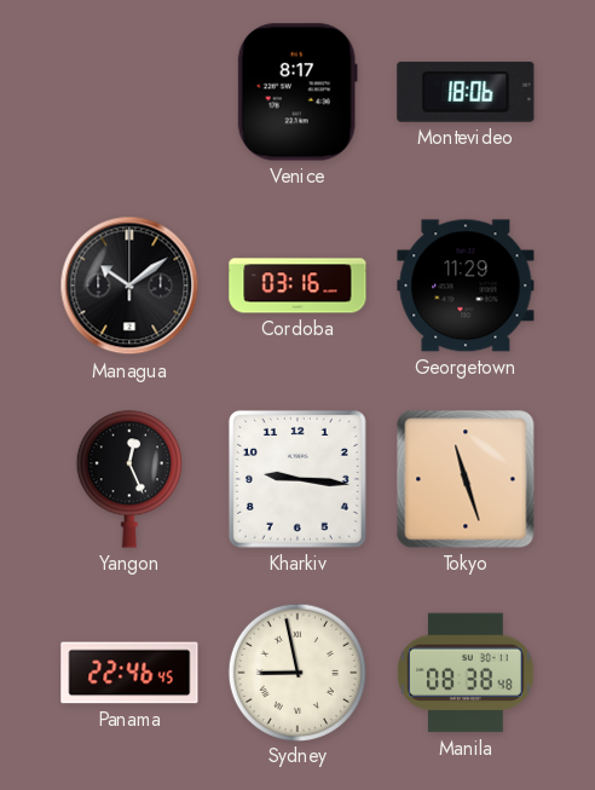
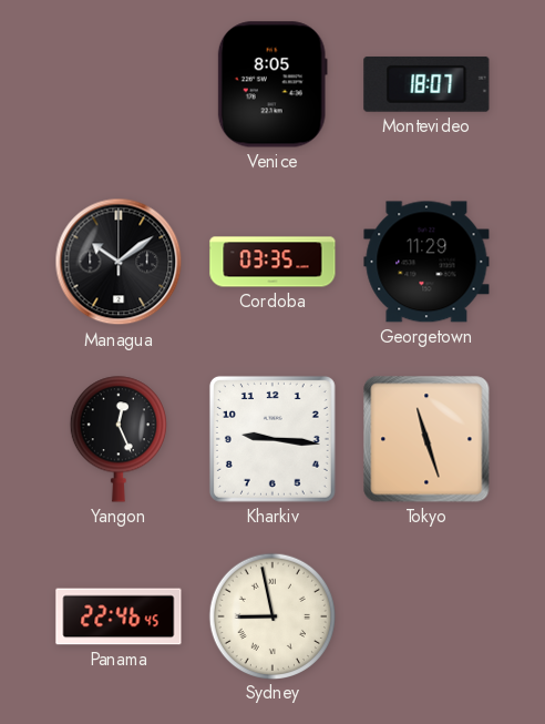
Venice: 8:17 -> 8:05 (272, 84)
Montevideo: 18:06 -> 18:07 (426, 84)
Cordoba: 03:16 -> 03:35 (272, 262)
Manila: 08:38 -> none (467, 673)
